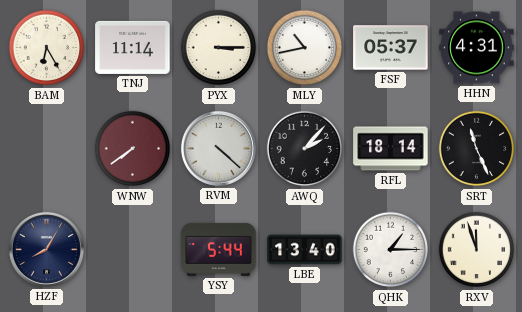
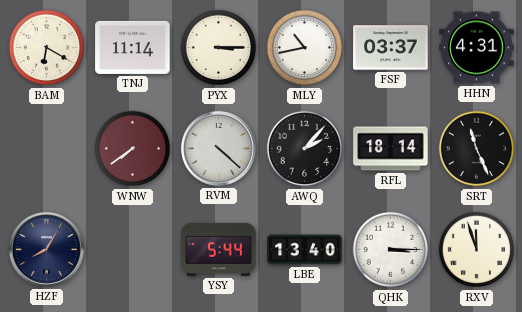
BAM: 6:25 -> 6:20 (47, 48)
FSF: 05:37 -> 03:37 (391, 48)
QHK: 1:15 -> 3:15 (391, 250)
